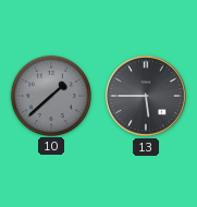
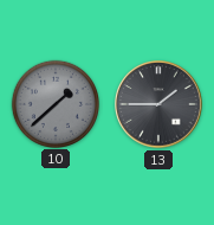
13: 5:45 -> 1:45 (160, 105)
